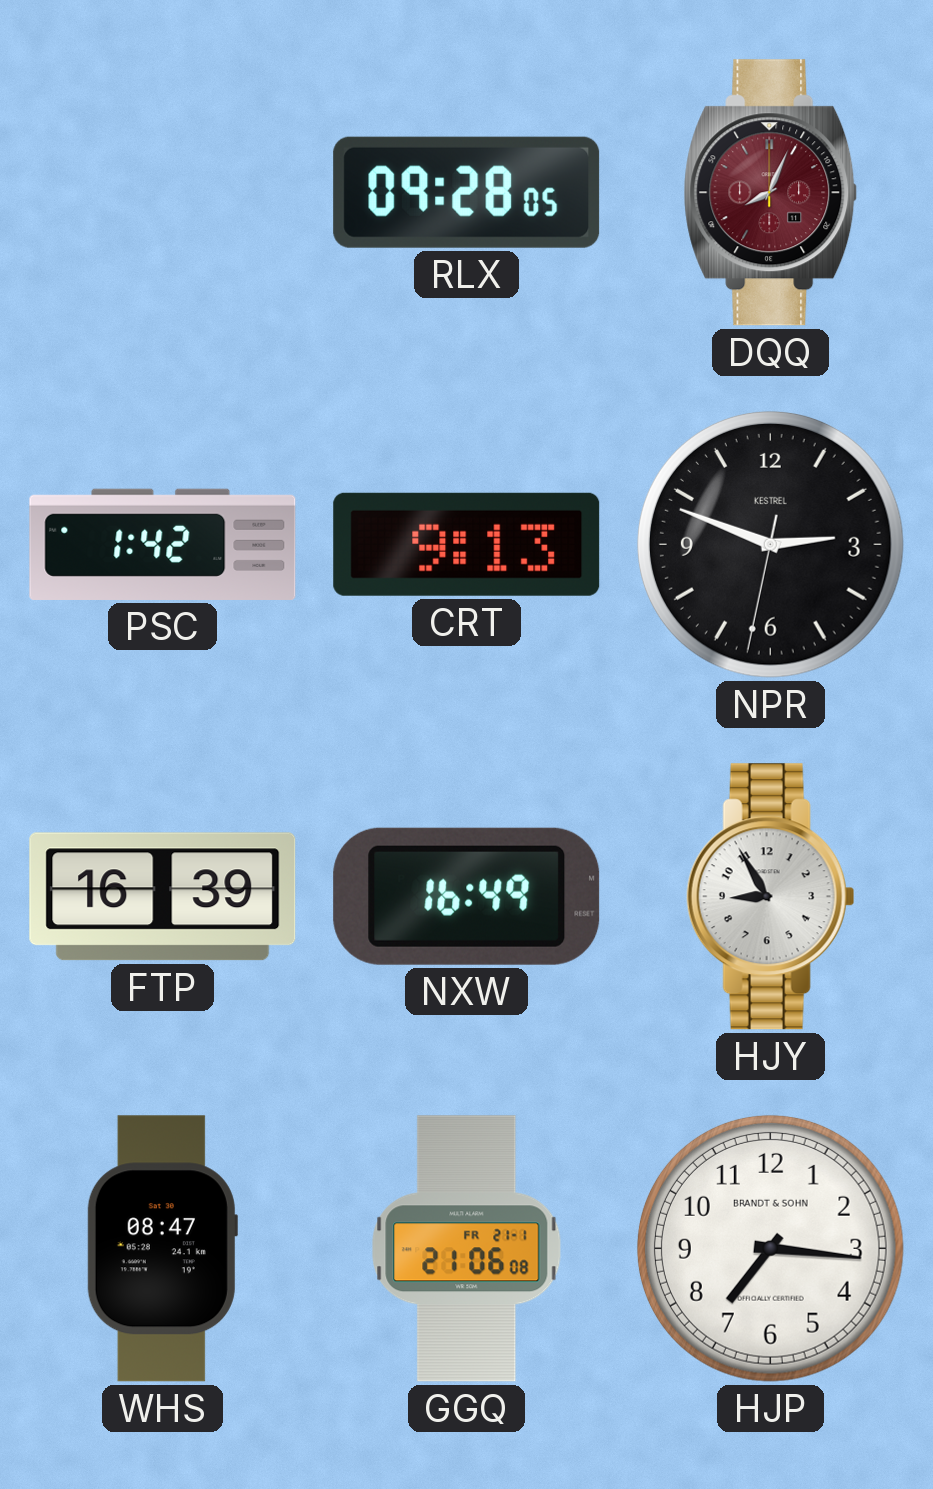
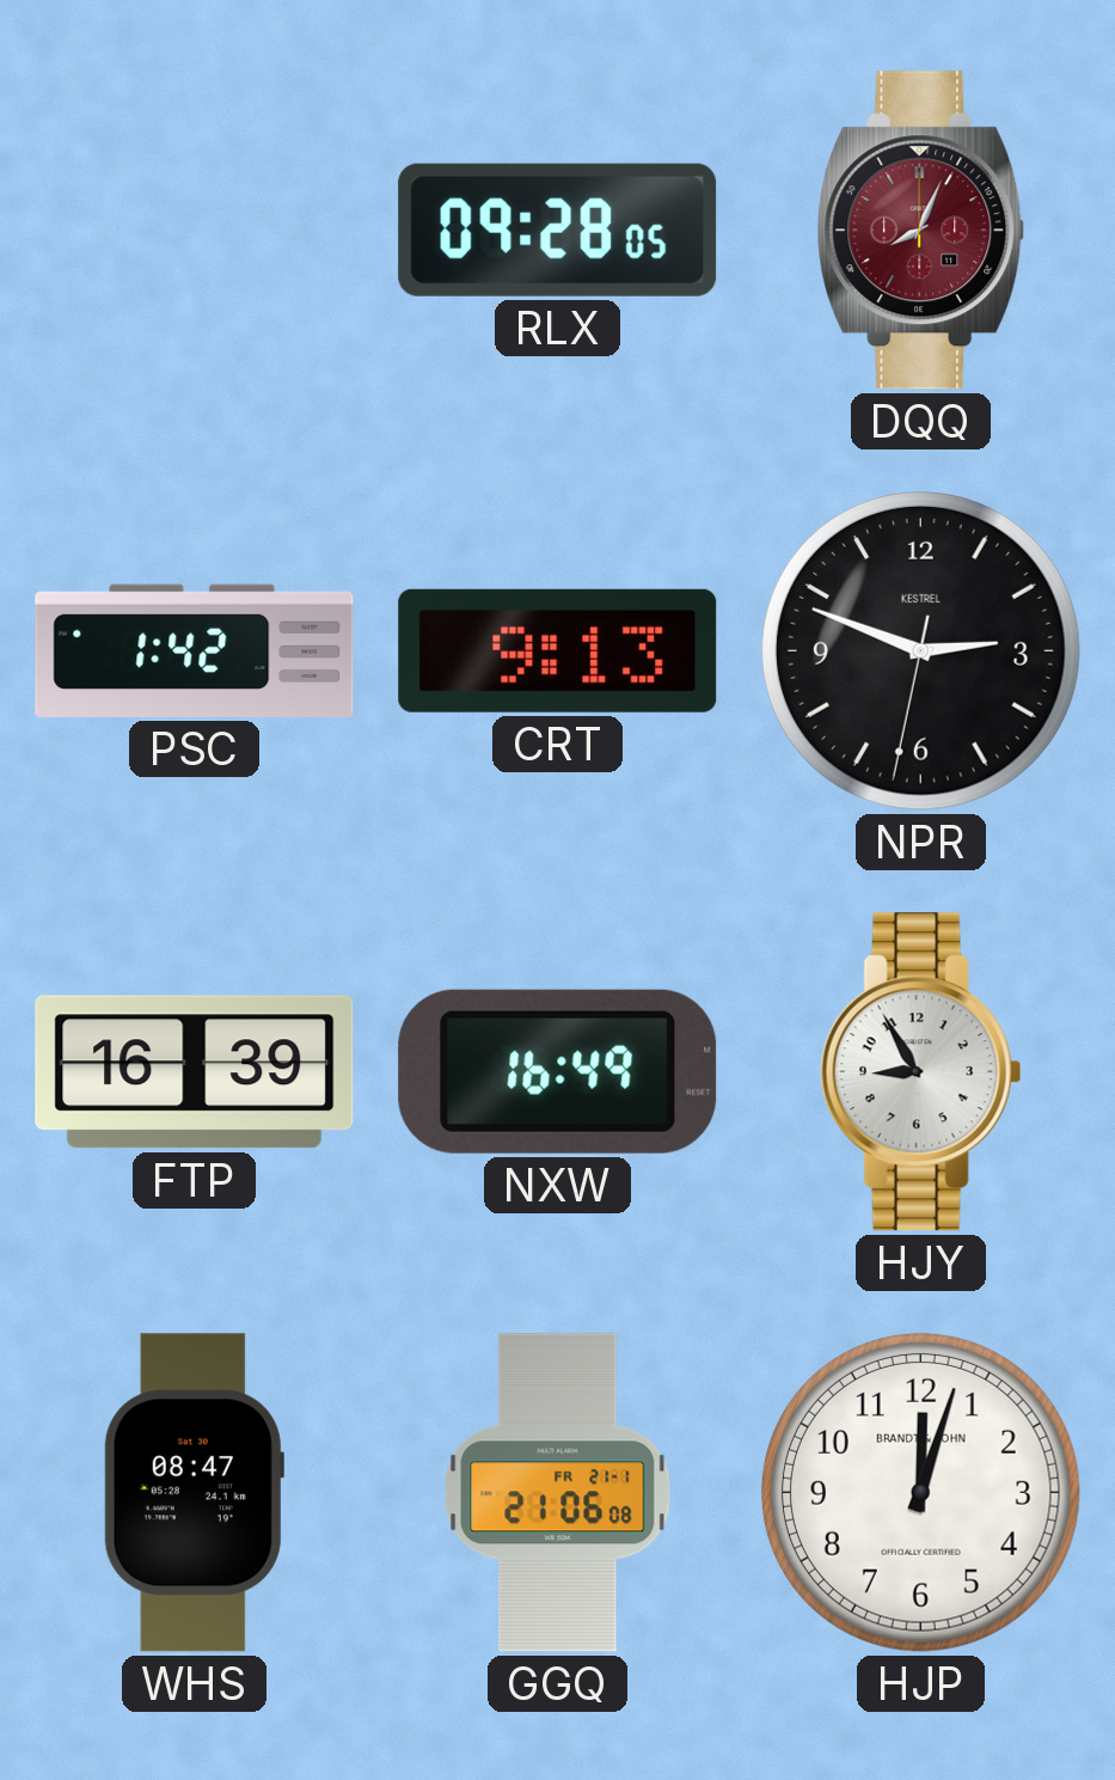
HJP: 7:16 -> 12:03 (920, 1492)
